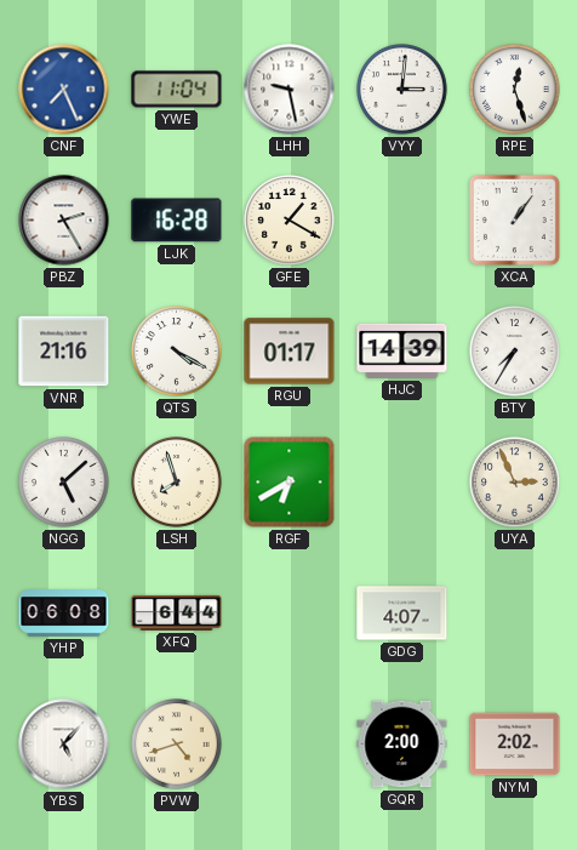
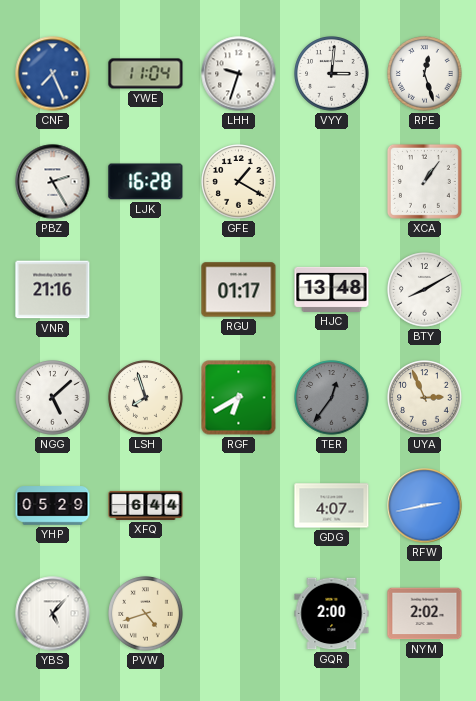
LHH: 9:28 -> 9:33 (239, 74)
QTS: 4:20 -> none (177, 352)
HJC: 14:39 -> 13:48 (332, 289)
BTY: 7:35 -> 8:10 (425, 290)
TER: none -> 12:36 (332, 398)
YHP: 06:08 -> 05:29 (53, 506)
RFW: none -> 2:43 (425, 506)
